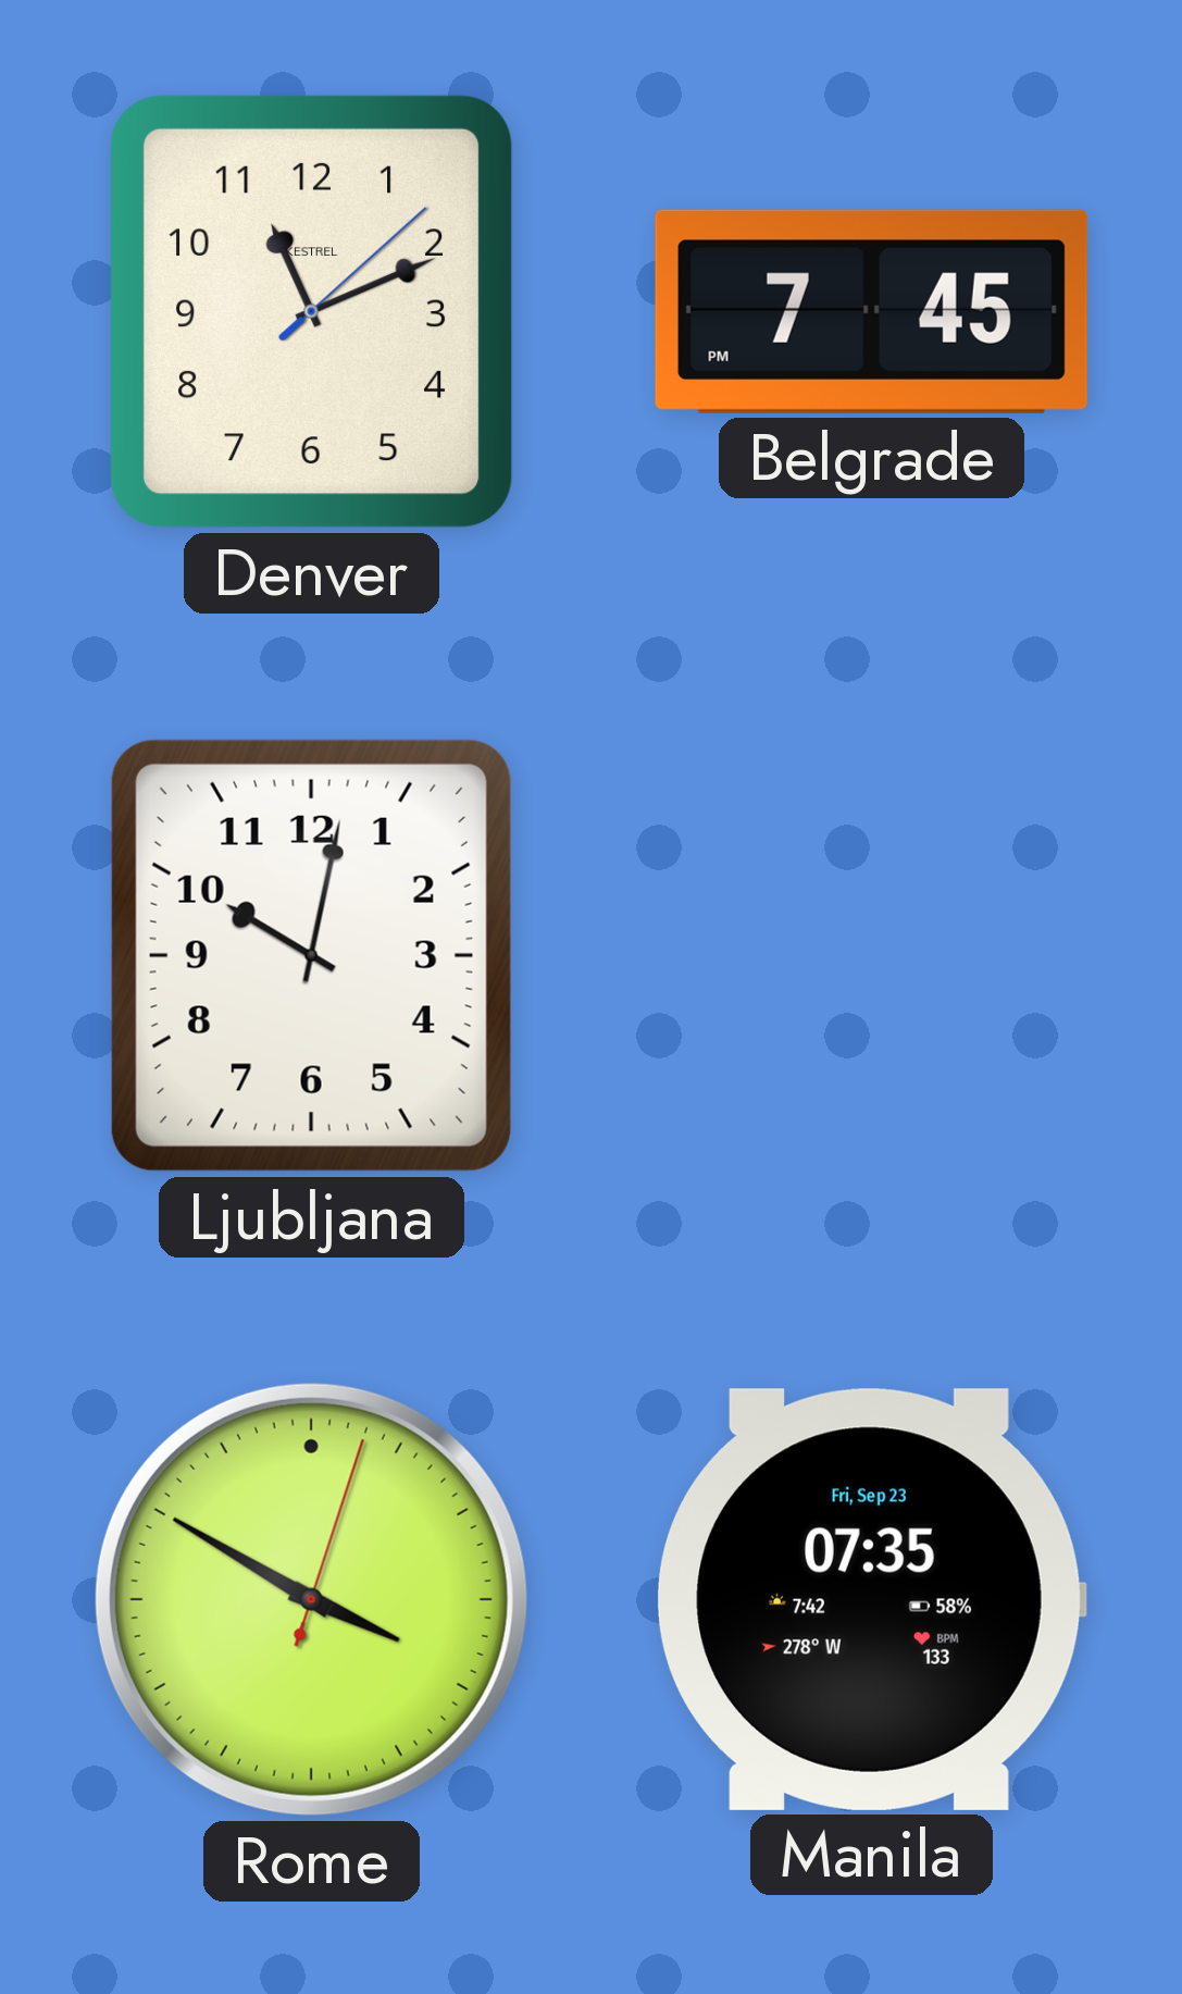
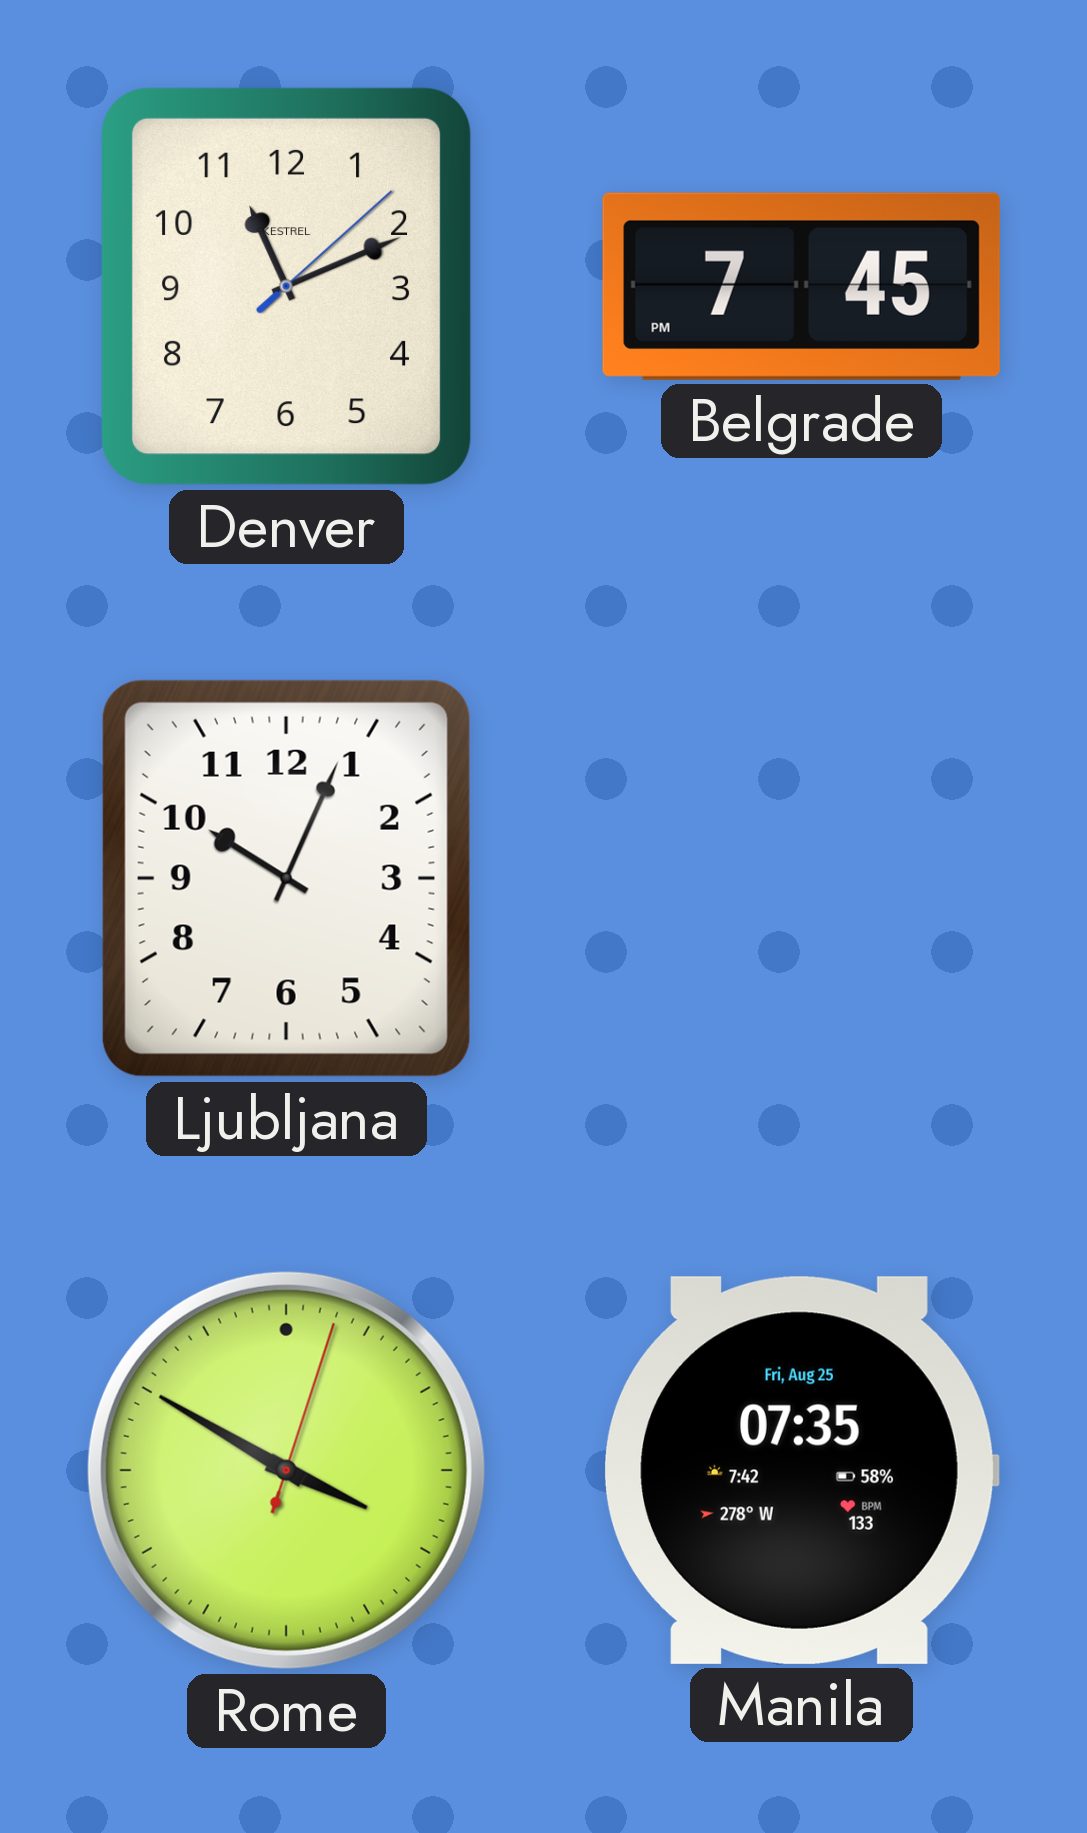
Ljubljana: 10:02 -> 10:04 (286, 878)
Manila date: Fri, Sep 23 -> Fri, Aug 25 (801, 1470)
